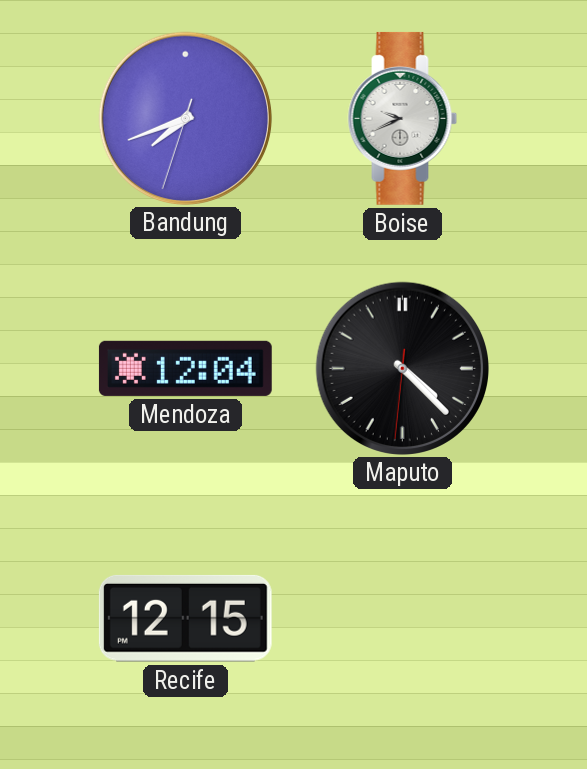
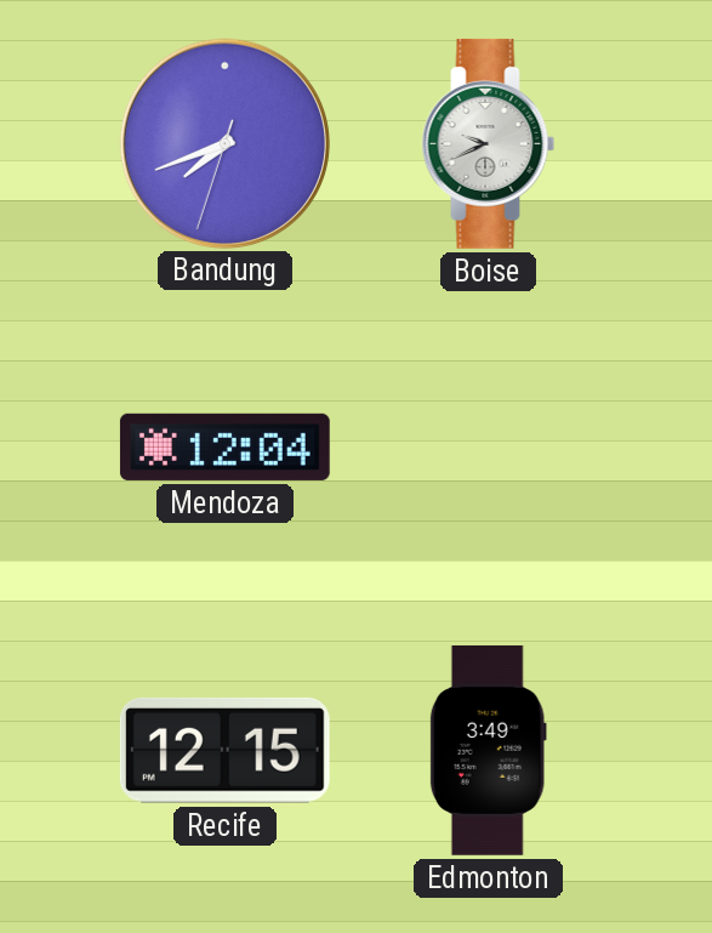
Maputo: 4:22 -> none (402, 368)
Edmonton: none -> 3:49 (488, 750)
